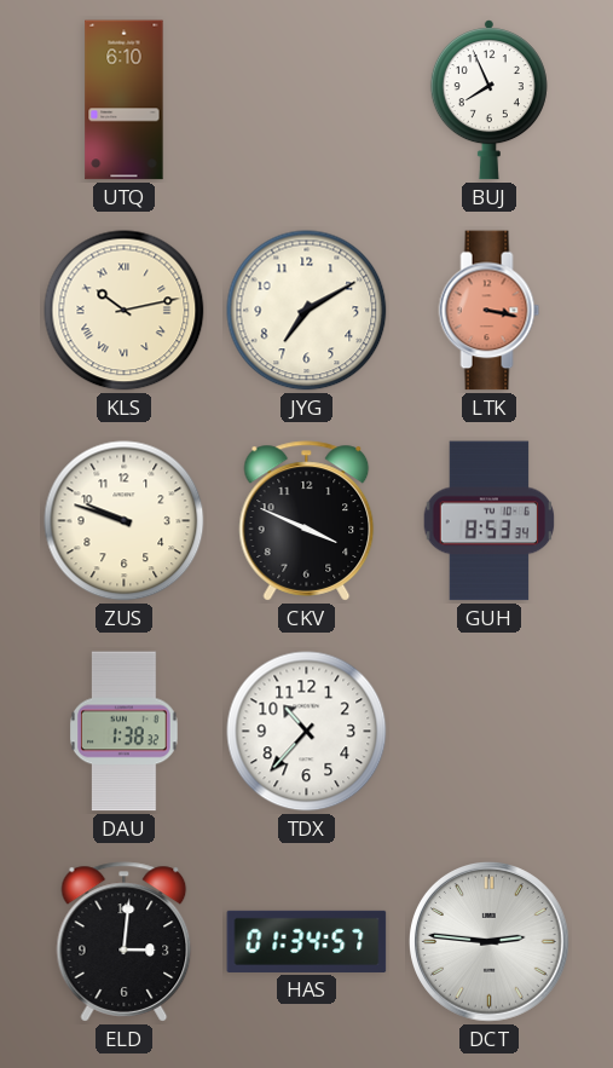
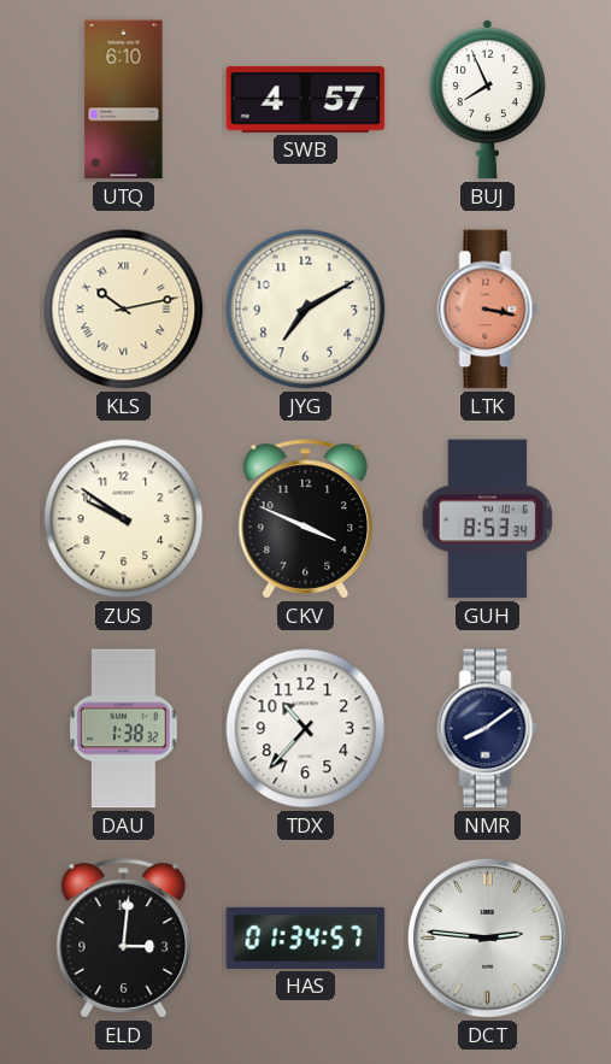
SWB: none -> 4:57 (306, 99)
ZUS: 9:48 -> 9:51 (124, 519)
NMR: none -> 8:09 (488, 729)
